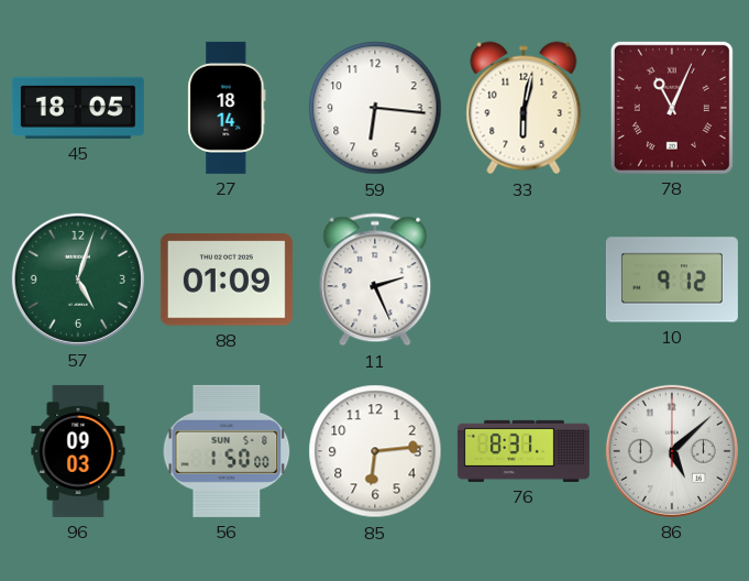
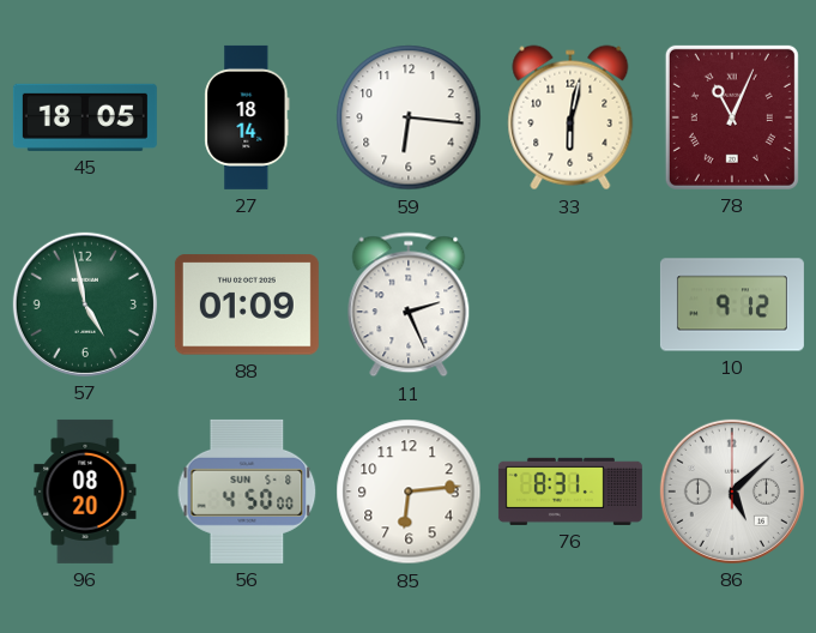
57: 5:03 -> 4:58 (85, 305)
96: 09:03 -> 08:20 (85, 492)
56: 1:50 -> 4:50 (247, 492)
